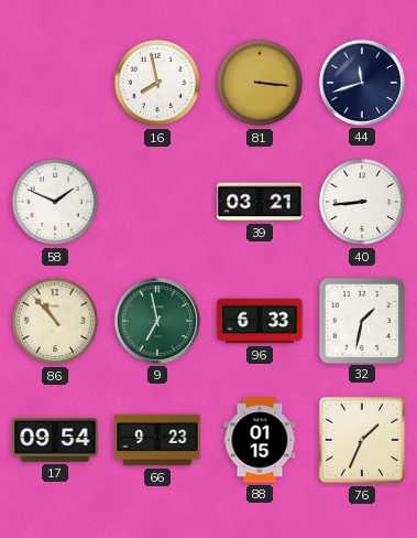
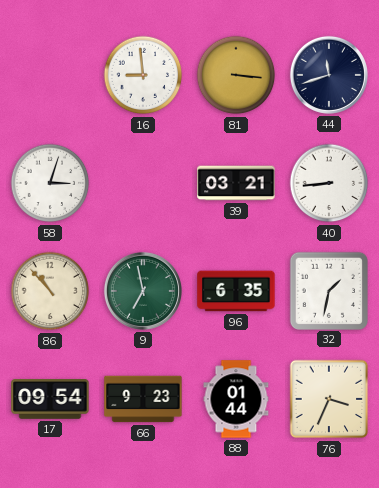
16: 7:58 -> 8:59 (143, 75)
58: 1:49 -> 3:03 (50, 183)
96: 6:33 -> 6:35 (236, 291)
88: 01:15 -> 01:44 (236, 399)
76: 1:34 -> 3:34 (329, 399)
